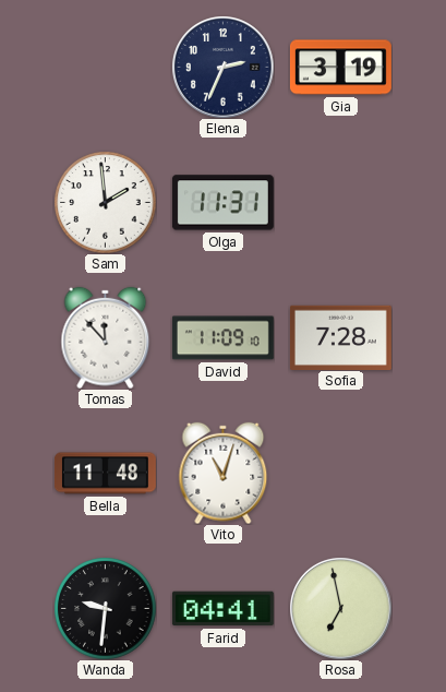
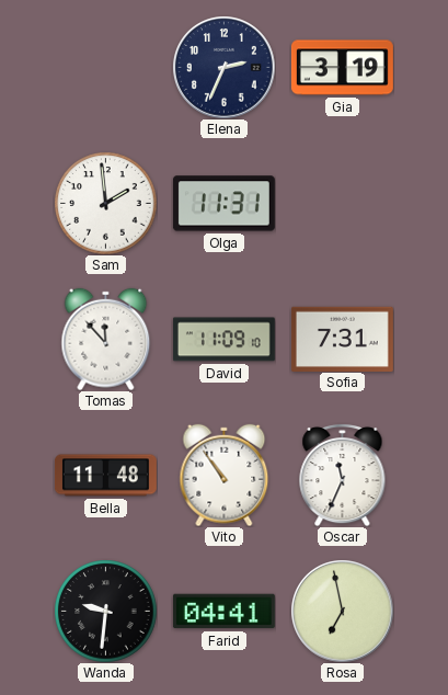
Sofia: 7:28 -> 7:31 (342, 339)
Vito: 11:03 -> 10:54 (225, 475)
Oscar: none -> 11:34 (343, 475)
